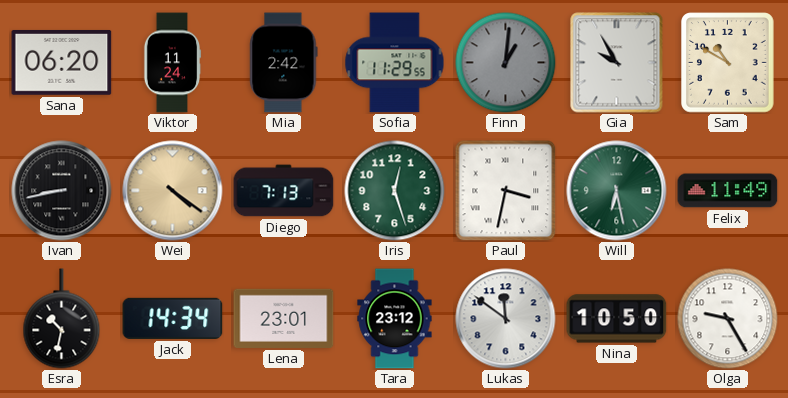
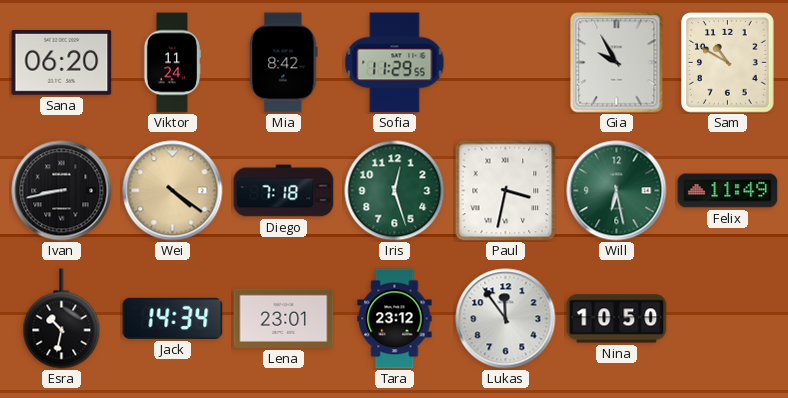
Mia: 2:42 -> 8:42 (284, 63)
Finn: 1:01 -> none (506, 63)
Diego: 7:13 -> 7:18 (284, 191)
Lukas: 11:51 -> 11:54 (506, 319)
Olga: 9:25 -> none (728, 319)
